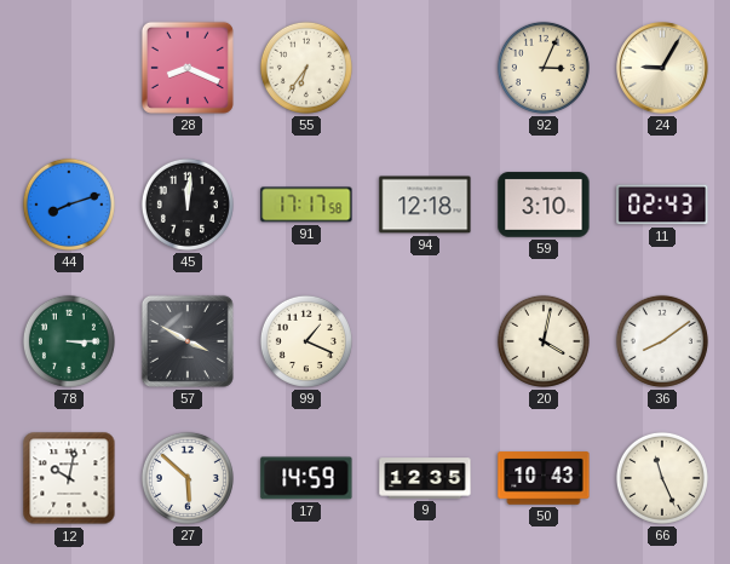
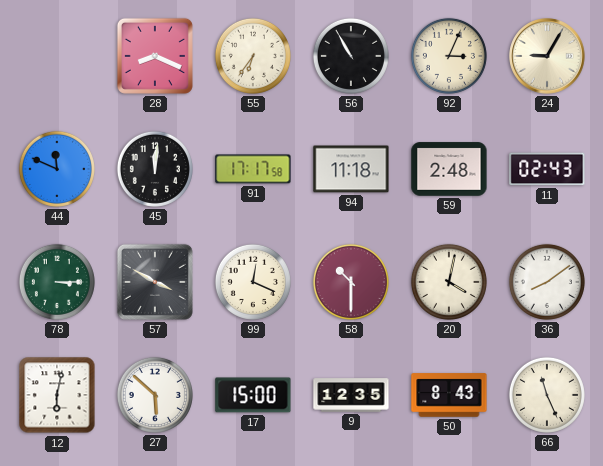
56: none -> 10:55 (351, 56)
44: 8:12 -> 11:49 (57, 169)
94: 12:18 -> 11:18 (351, 169)
59: 3:10 -> 2:48 (449, 169)
99: 1:19 -> 12:19 (253, 282)
58: none -> 10:30 (351, 282)
12: 10:02 -> 6:02 (57, 395)
17: 14:59 -> 15:00 (253, 395)
50: 10:43 -> 8:43 (449, 395)
